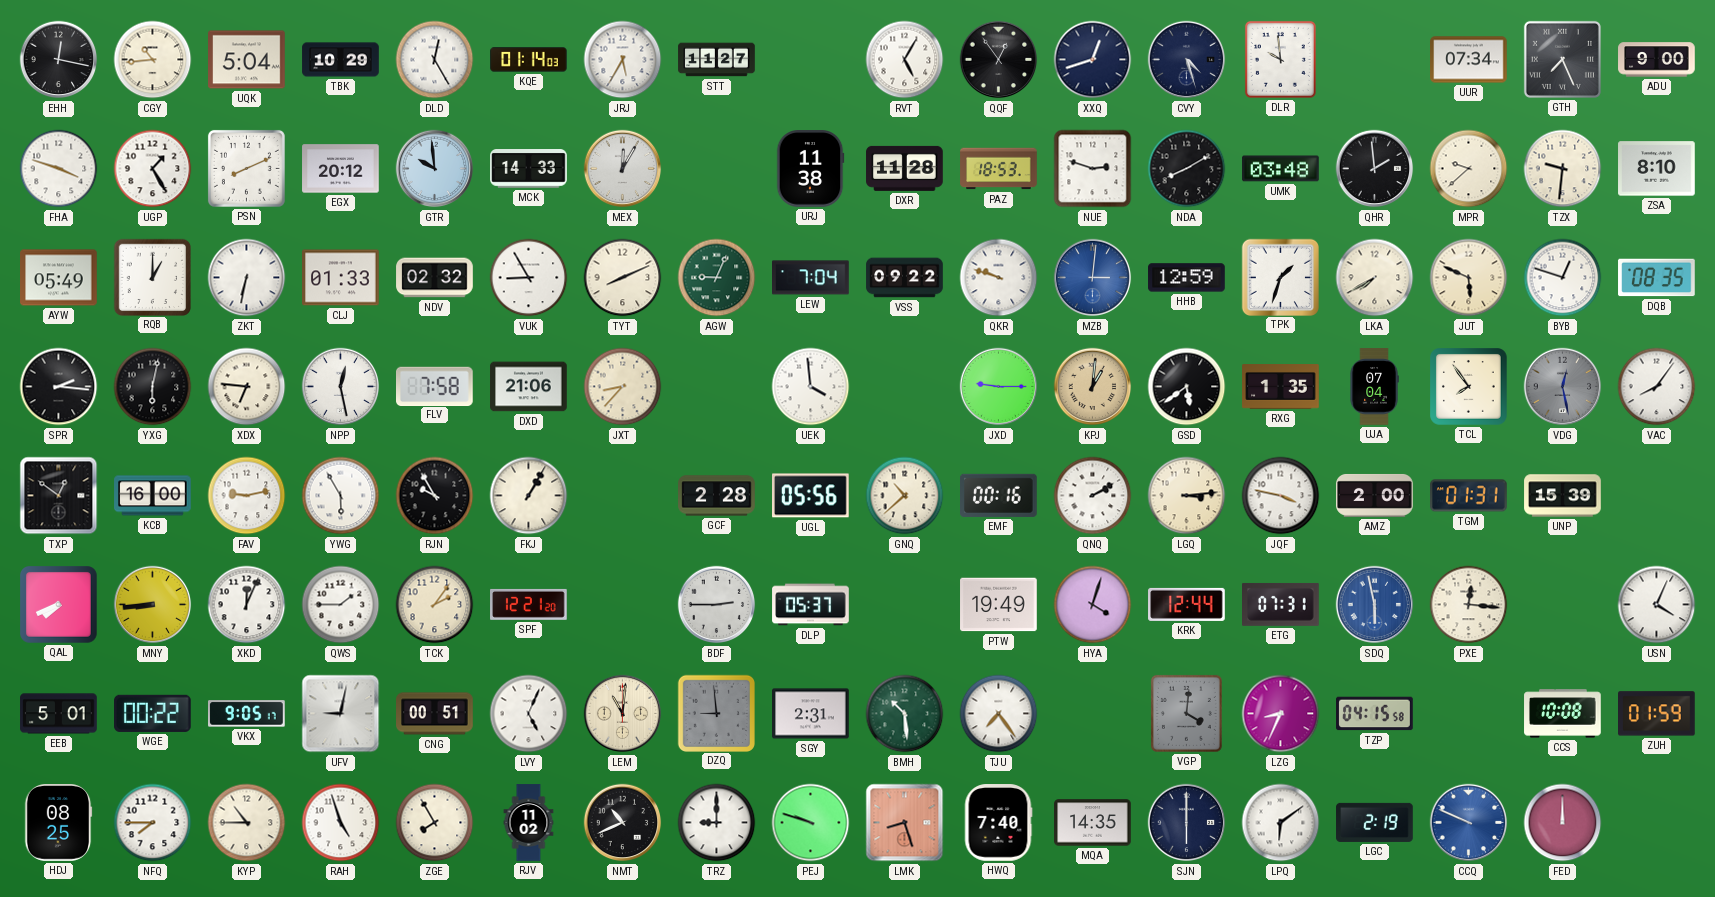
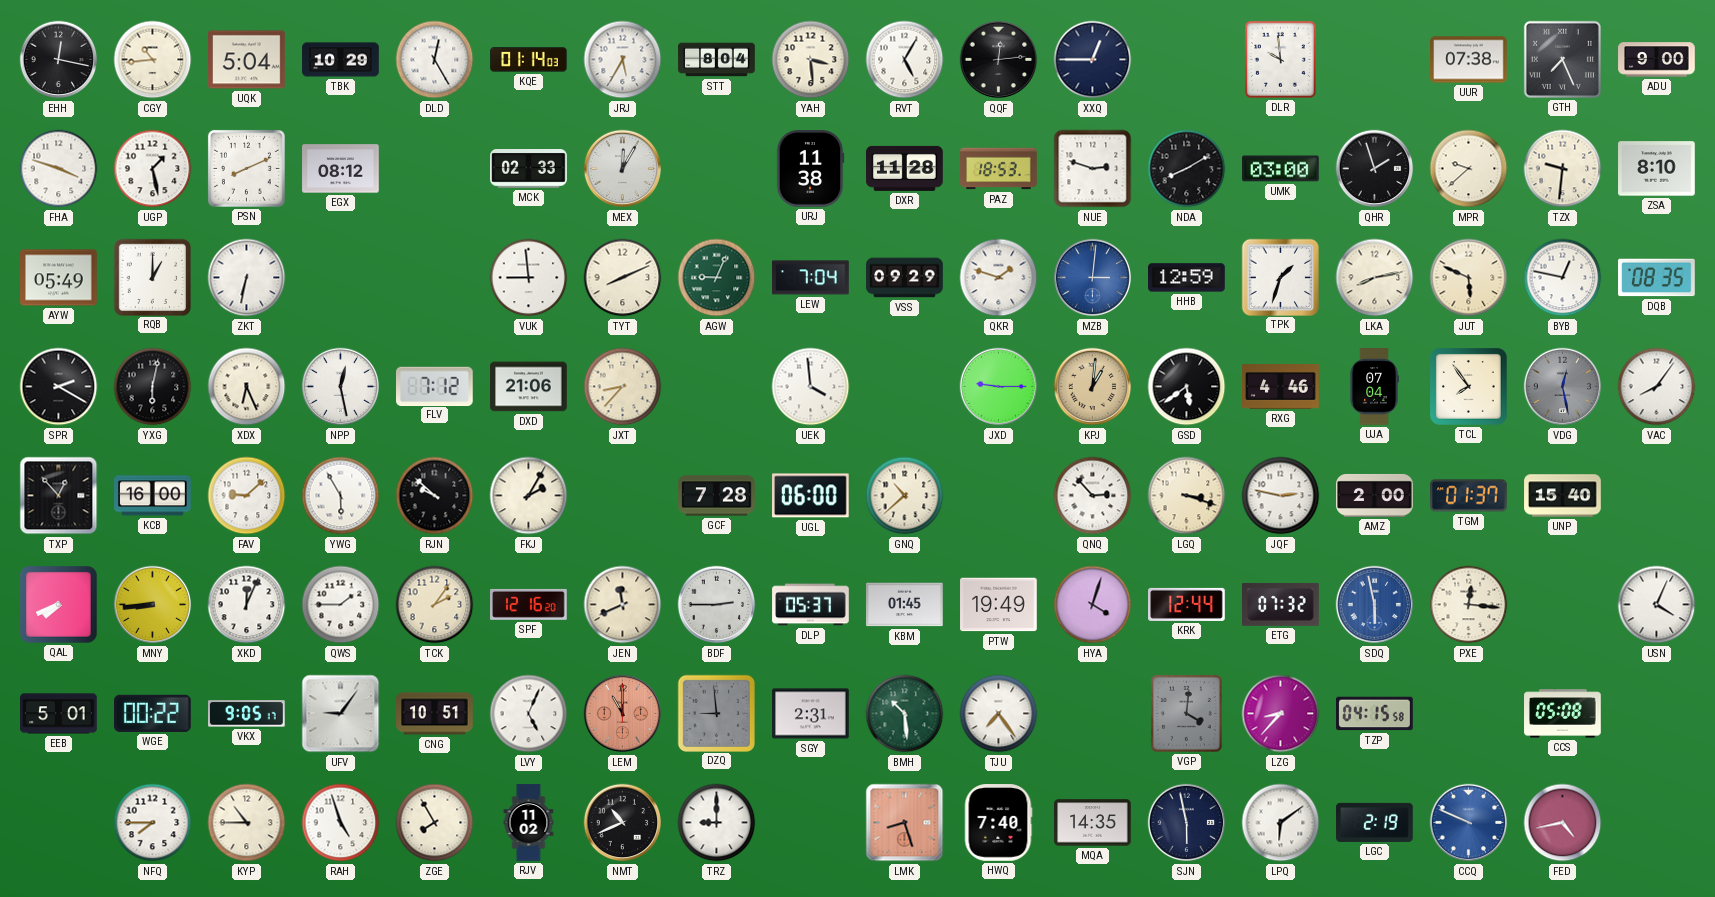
STT: 11:27 -> 8:04 (717, 60)
YAH: none -> 3:29 (811, 60)
QQF: 12:54 -> 12:14 (999, 60)
XXQ: 12:42 -> 12:45 (1093, 60)
CVY: 4:27 -> none (1187, 60)
UUR: 07:34 -> 07:38 (1469, 60)
UGP: 1:25 -> 1:28 (153, 169)
EGX: 20:12 -> 08:12 (341, 169)
GTR: 9:59 -> none (435, 169)
MCK: 14:33 -> 02:33 (529, 169)
UMK: 03:48 -> 03:00 (1281, 169)
QHR: 1:59 -> 1:57 (1375, 169)
CLJ: 01:33 -> none (341, 278)
NDV: 02:32 -> none (435, 278)
VUK: 8:55 -> 8:59 (529, 278)
VSS: 09:22 -> 09:29 (905, 278)
QKR: 9:48 -> 1:48 (999, 278)
LKA: 7:40 -> 8:13 (1375, 278)
BYB: 12:48 -> 12:47 (1563, 278)
SPR: 2:16 -> 2:20 (59, 387)
XDX: 6:46 -> 6:26 (247, 387)
FLV: 7:58 -> 7:12 (435, 386)
RXG: 1:35 -> 4:46 (1281, 387)
TXP: 12:51 -> 12:53 (59, 496)
FAV: 9:13 -> 9:08 (247, 496)
RJN: 9:55 -> 9:52 (435, 496)
FKJ: 1:05 -> 2:05 (529, 496)
GCF: 2:28 -> 7:28 (717, 496)
UGL: 05:56 -> 06:00 (811, 496)
EMF: 00:16 -> none (999, 495)
QNQ: 2:10 -> 2:53 (1093, 496)
LGQ: 3:14 -> 3:18 (1187, 496)
JQF: 3:47 -> 2:47 (1281, 496)
TGM: 01:31 -> 01:37 (1469, 496)
UNP: 15:39 -> 15:40 (1563, 496)
SPF: 12:21 -> 12:16 (529, 604)
JEN: none -> 11:41 (623, 605)
KBM: none -> 01:45 (905, 605)
ETG: 07:31 -> 07:32 (1281, 604)
UFV: 9:02 -> 9:06 (341, 714)
CNG: 00:51 -> 10:51 (435, 714)
LEM: 11:01 -> 11:00 (623, 714)
LEM dial: cream -> salmon (623, 714)
LZG: 8:34 -> 8:37 (1281, 714)
CCS: 10:08 -> 05:08 (1563, 714)
ZUH: 01:59 -> none (1657, 714)
HDJ: 08:25 -> none (58, 823)
PEJ: 9:48 -> none (811, 823)
SJN: 6:00 -> 5:58 (1187, 823)
FED: 12:00 -> 4:43 (1563, 823)
